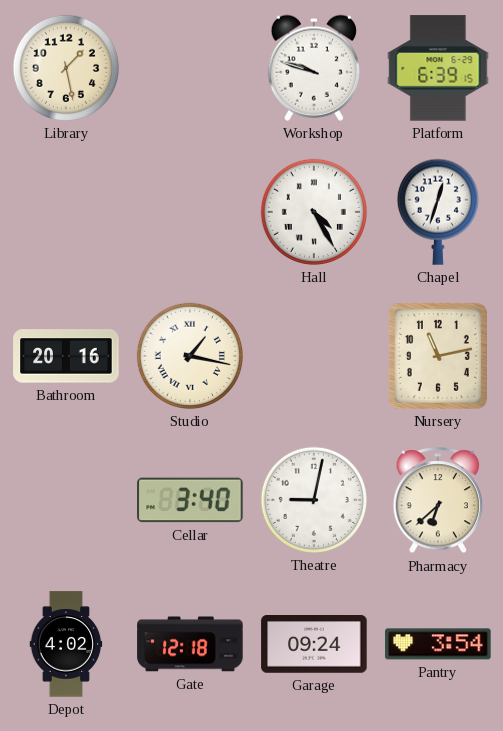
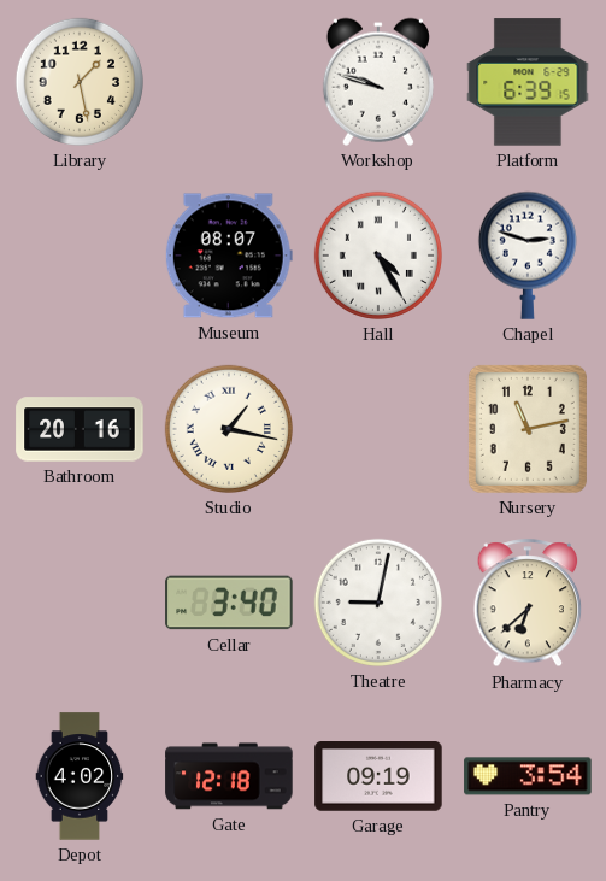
Museum: none -> 08:07 (229, 256)
Chapel: 12:33 -> 2:48 (528, 256)
Garage: 09:24 -> 09:19 (378, 776)
